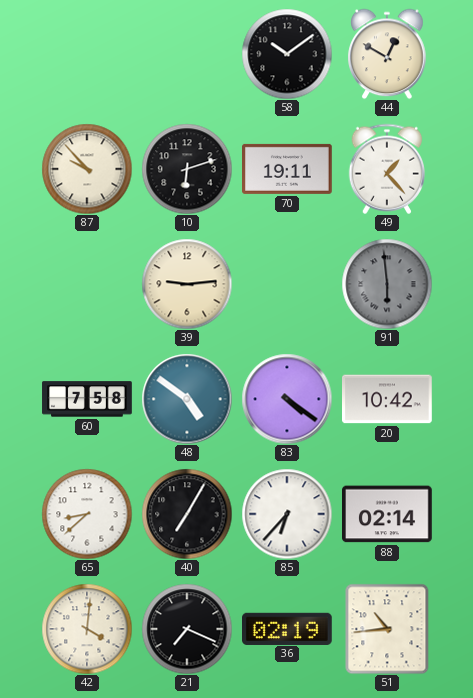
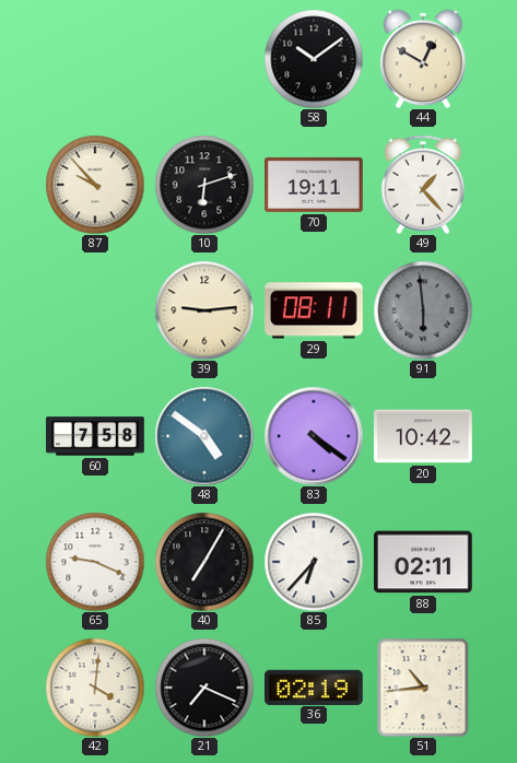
29: none -> 08:11 (315, 310)
65: 8:38 -> 9:19 (95, 562)
88: 02:14 -> 02:11 (424, 562)
